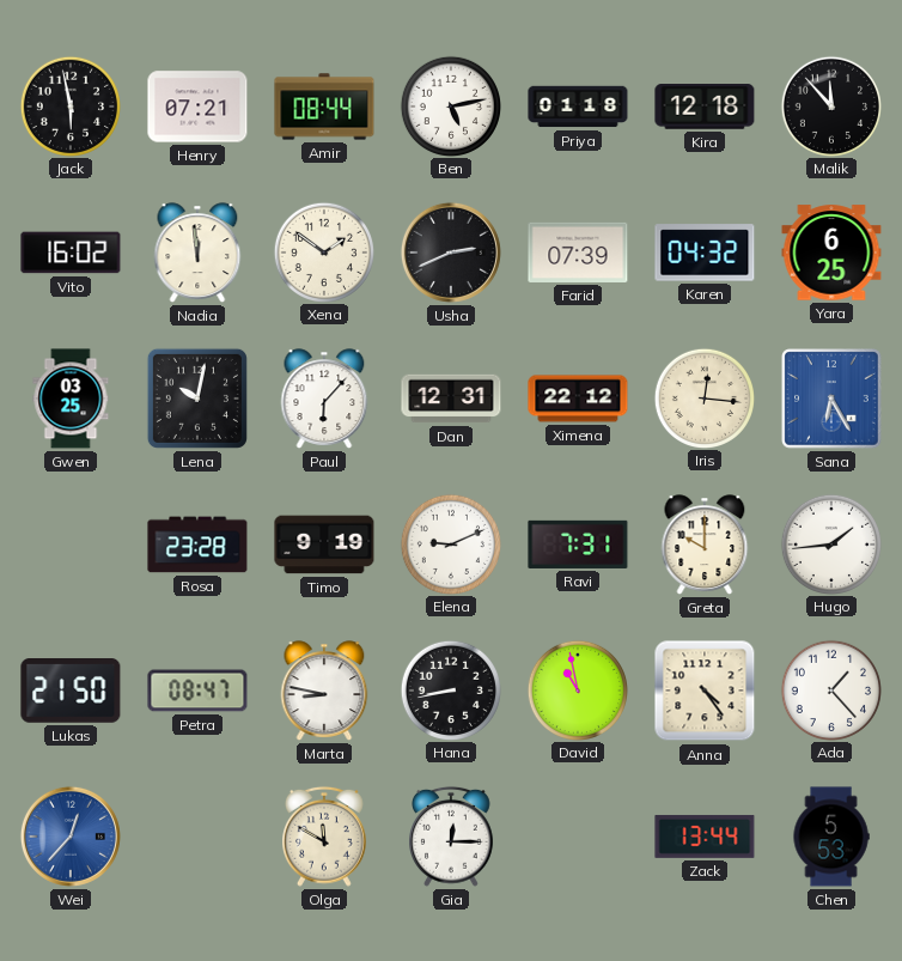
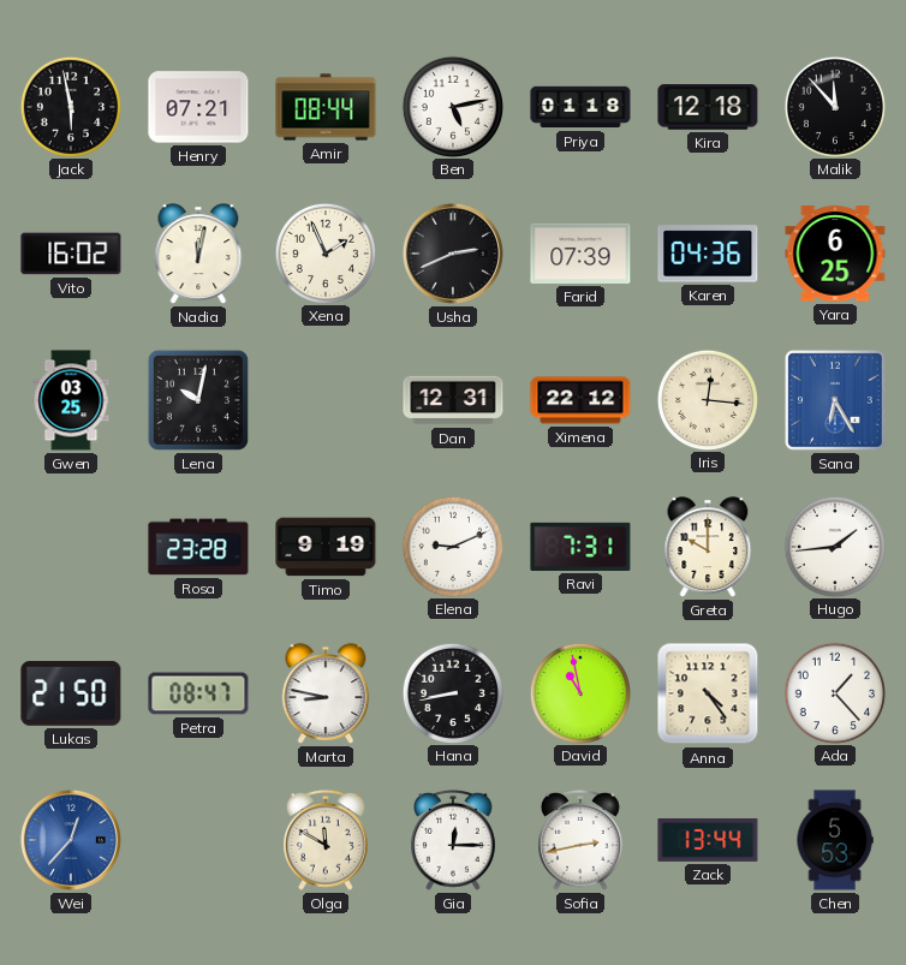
Nadia: 11:59 -> 12:02 (198, 254)
Xena: 1:51 -> 1:56 (324, 252)
Karen: 04:32 -> 04:36 (708, 254)
Paul: 6:07 -> none (324, 399)
Sofia: none -> 2:43 (582, 840)
